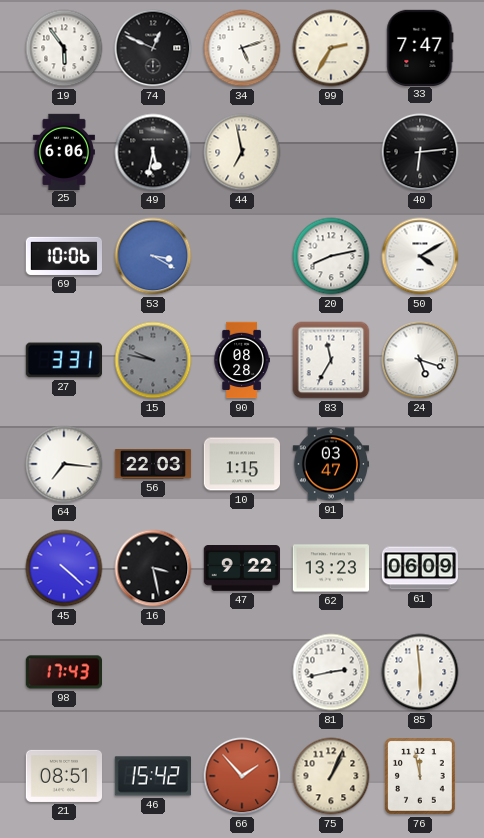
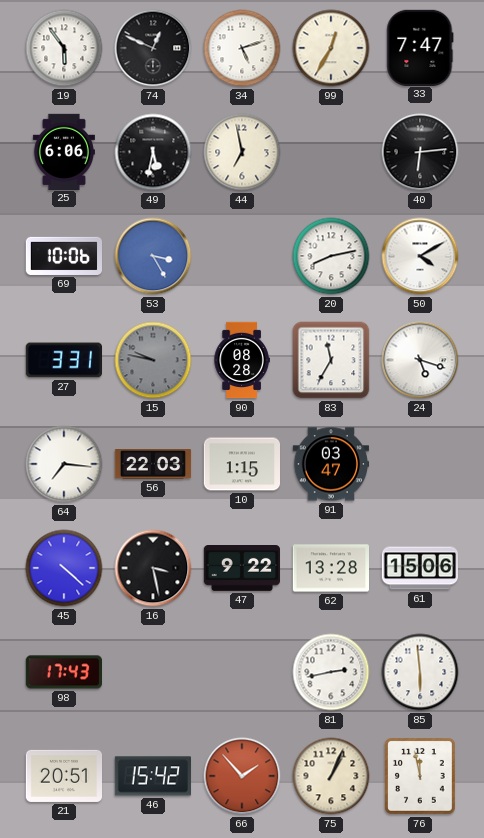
99: 2:35 -> 12:35 (331, 48)
53: 3:20 -> 3:25 (153, 256)
62: 13:23 -> 13:28 (330, 568)
61: 06:09 -> 15:06 (419, 568)
21: 08:51 -> 20:51 (63, 776)
